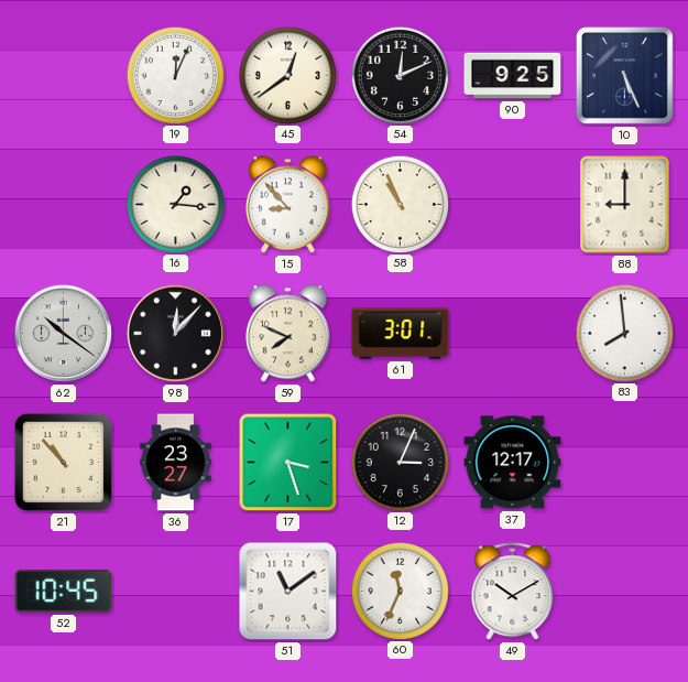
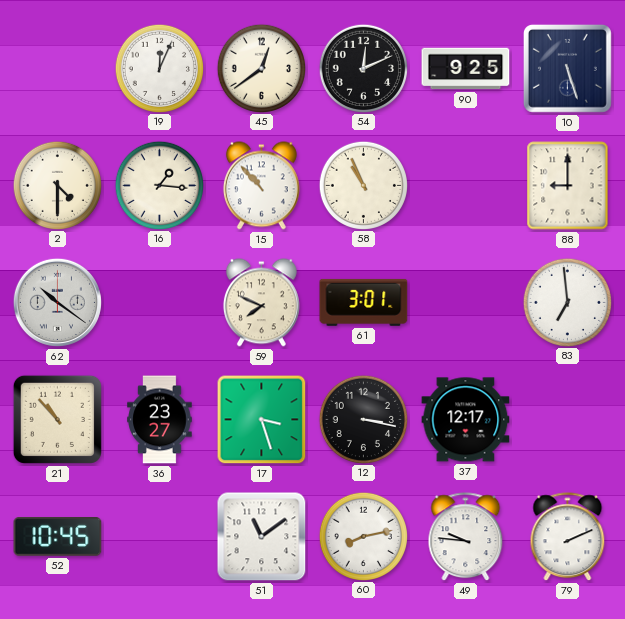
10: 5:26 -> 5:27 (567, 68)
2: none -> 4:30 (57, 185)
15: 8:53 -> 10:53 (261, 186)
98: 12:07 -> none (175, 333)
83: 7:59 -> 6:59 (567, 302)
12: 3:04 -> 3:17 (363, 419)
60: 11:34 -> 8:13 (363, 536)
49: 10:10 -> 9:46 (466, 537)
79: none -> 2:11 (568, 537)
